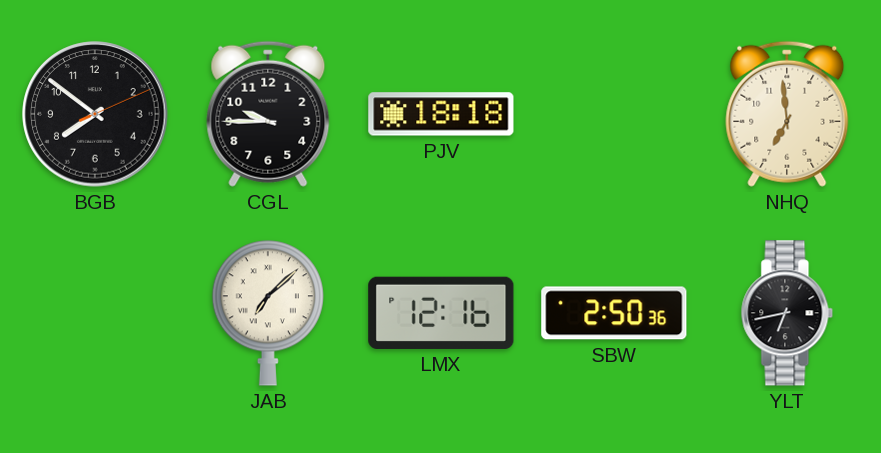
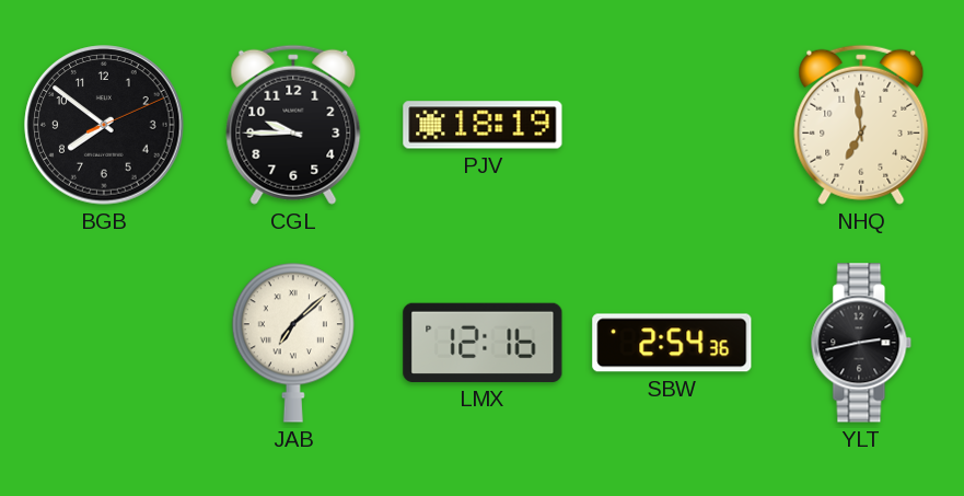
PJV: 18:18 -> 18:19 (483, 125)
SBW: 2:50 -> 2:54 (672, 343)
YLT: 6:43 -> 2:43 (861, 343)
